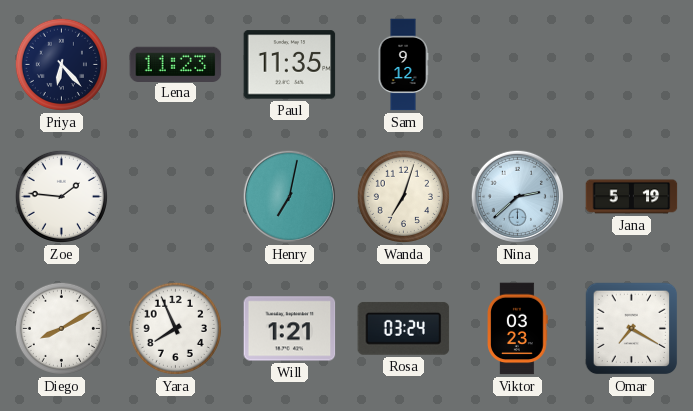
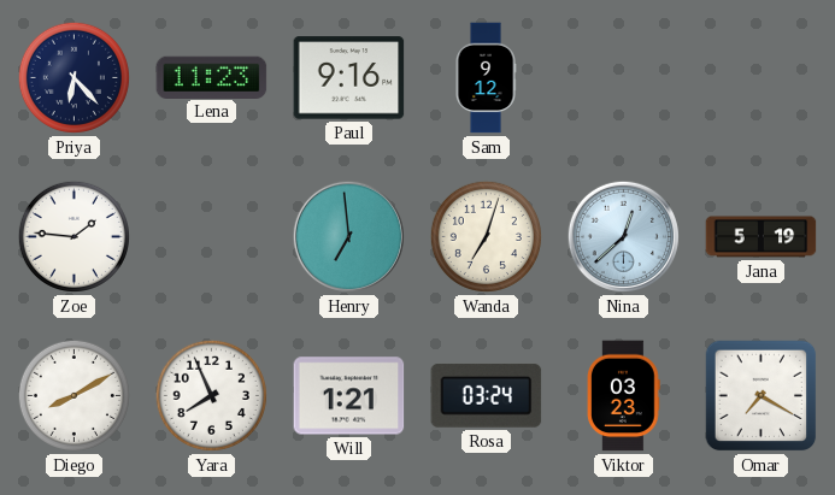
Paul: 11:35 -> 9:16 (349, 78)
Henry: 7:02 -> 6:59 (348, 236)
Nina: 2:38 -> 12:38 (623, 236)
